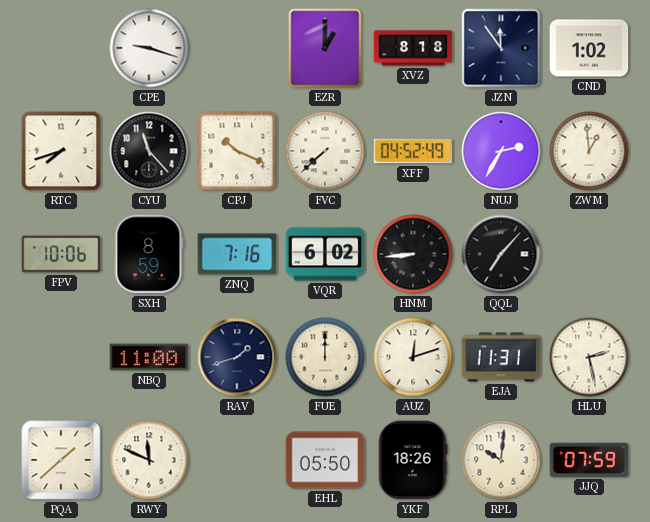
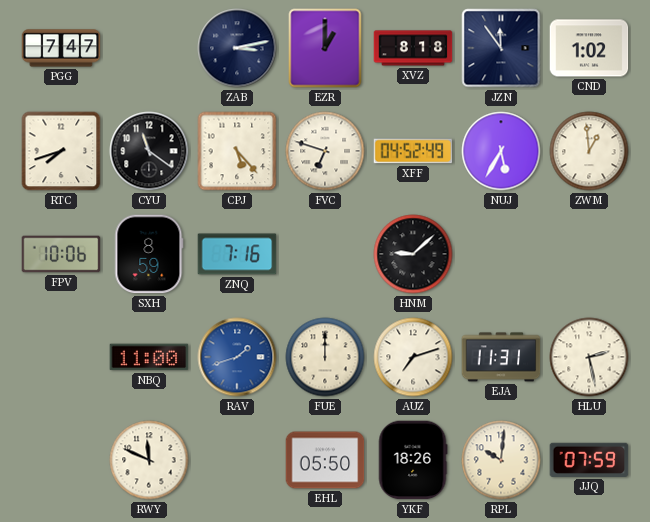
PGG: none -> 7:47 (61, 48)
CPE: 9:18 -> none (149, 48)
ZAB: none -> 3:13 (237, 48)
CYU: 11:23 -> 11:21 (149, 151)
CPJ: 10:19 -> 5:23 (237, 151)
FVC: 7:38 -> 6:48 (325, 151)
NUJ: 2:35 -> 5:35 (501, 151)
VQR: 6:02 -> none (325, 254)
HNM: 8:44 -> 9:08 (413, 254)
QQL: 7:07 -> none (501, 254)
RAV dial: navy -> blue (237, 357)
AUZ: 12:12 -> 7:12 (413, 357)
PQA: 1:38 -> none (61, 460)
